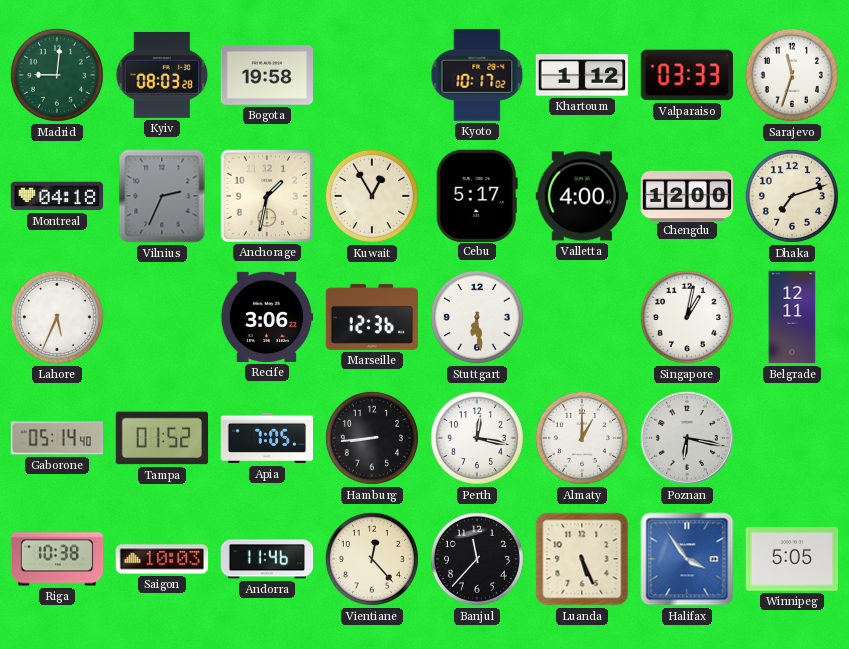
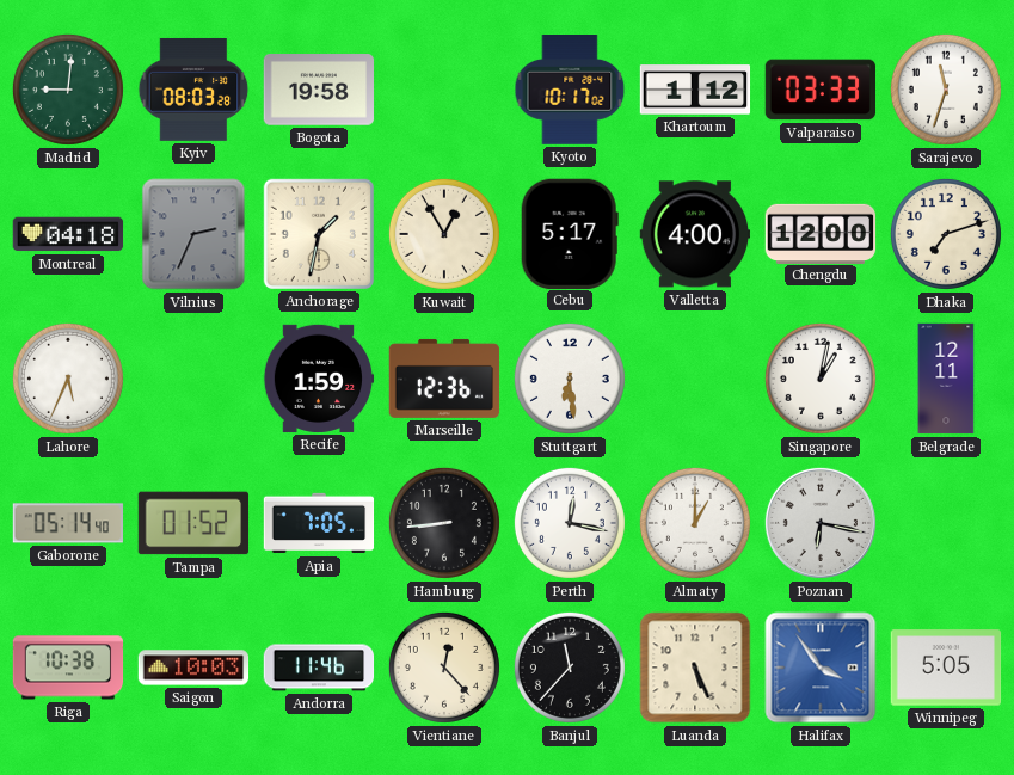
Recife: 3:06 -> 1:59 (319, 379)
